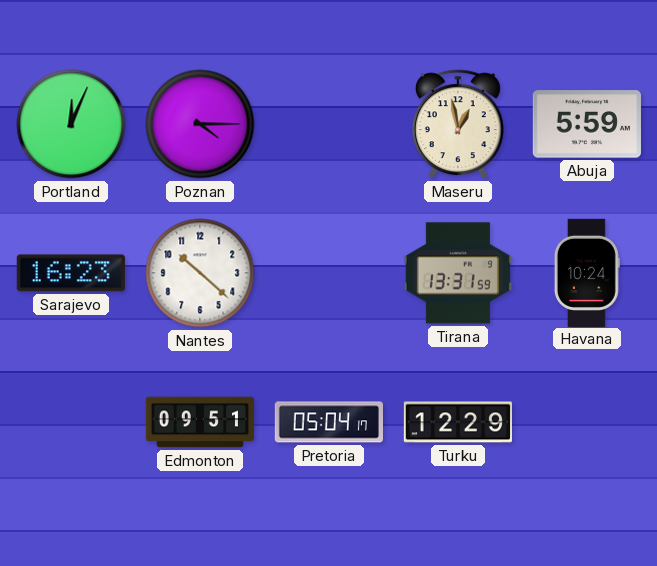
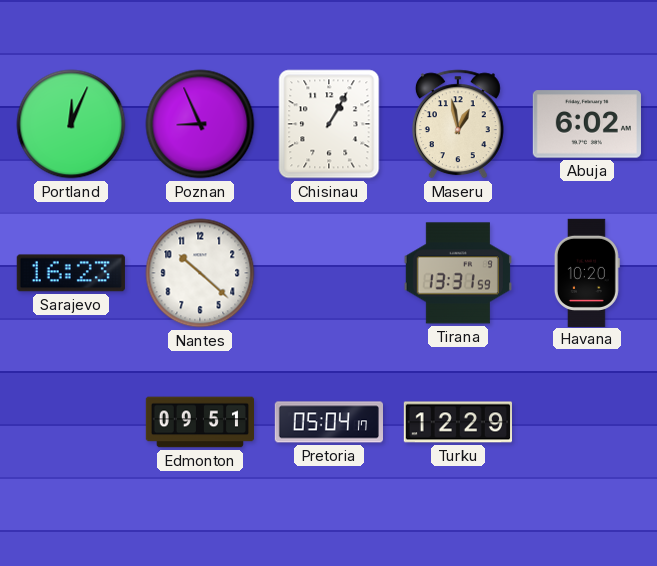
Poznan: 4:15 -> 8:56 (200, 124)
Chisinau: none -> 1:05 (329, 124)
Abuja: 5:59 -> 6:02 (587, 124)
Havana: 10:24 -> 10:20 (587, 272)
